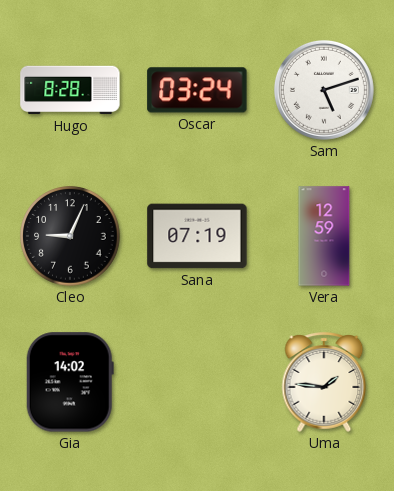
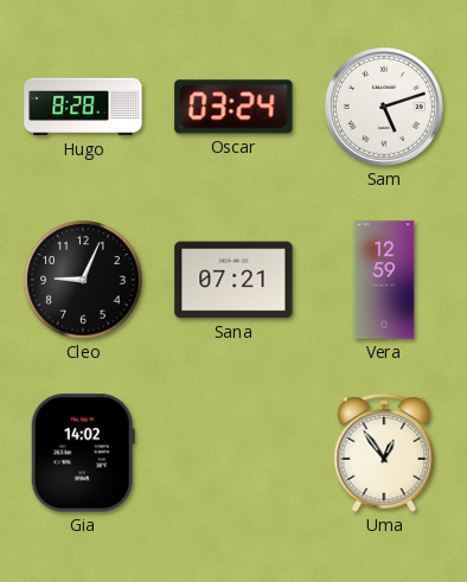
Sana: 07:19 -> 07:21 (233, 280)
Uma: 1:46 -> 12:54 (384, 453)
